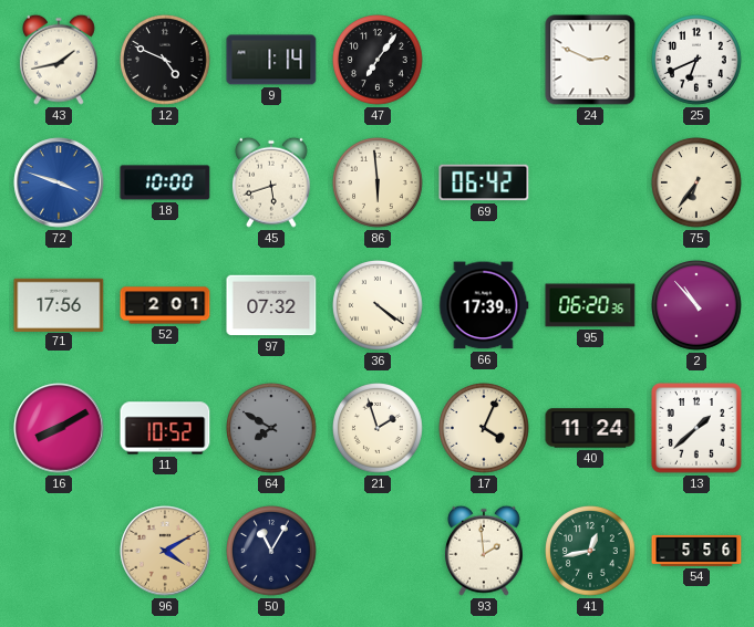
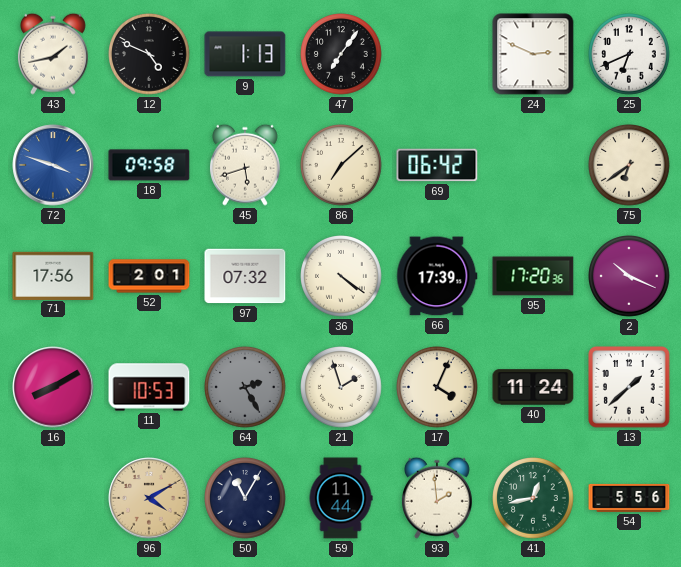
9: 1:14 -> 1:13 (245, 54)
18: 10:00 -> 09:58 (149, 165)
86: 5:59 -> 7:08 (342, 166)
75: 6:36 -> 6:39 (630, 166)
95: 06:20 -> 17:20 (533, 276)
2: 10:53 -> 10:19 (630, 277)
11: 10:52 -> 10:53 (149, 387)
64: 7:50 -> 2:25 (246, 388)
59: none -> 11:44 (341, 498)
